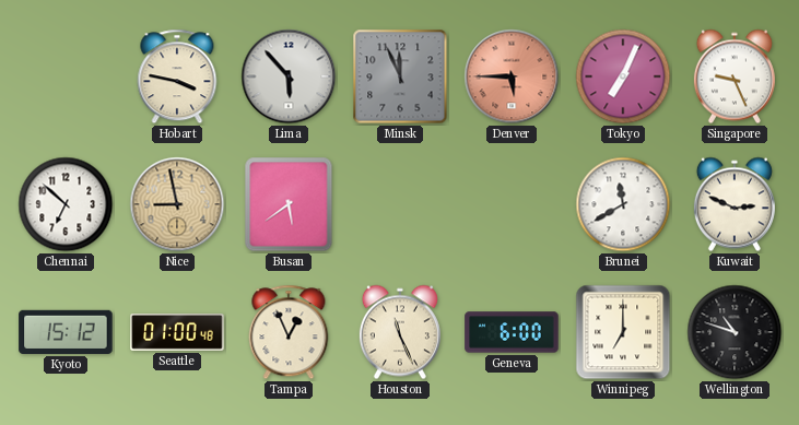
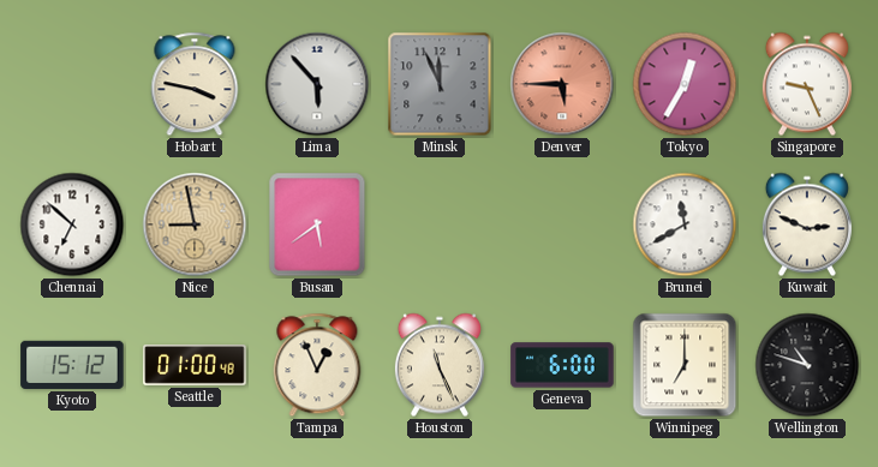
Tokyo: 7:04 -> 12:35 (685, 84)
